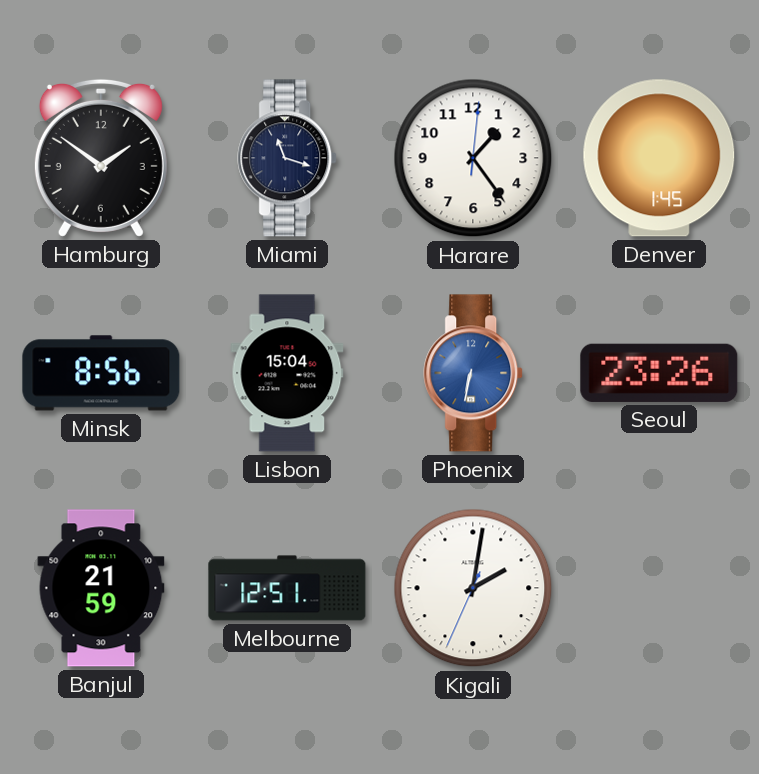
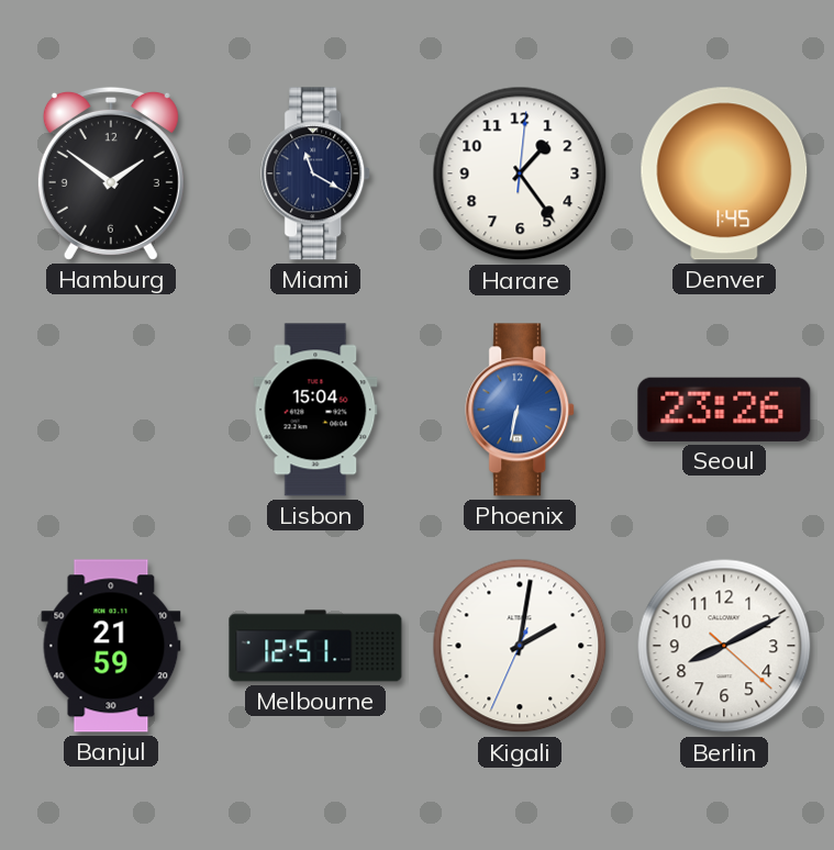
Miami: 11:18 -> 11:20 (316, 174)
Minsk: 8:56 -> none (101, 373)
Berlin: none -> 8:10 (724, 646)
